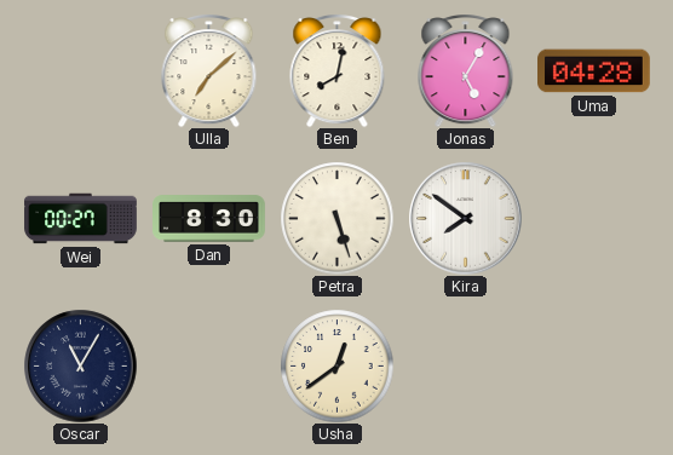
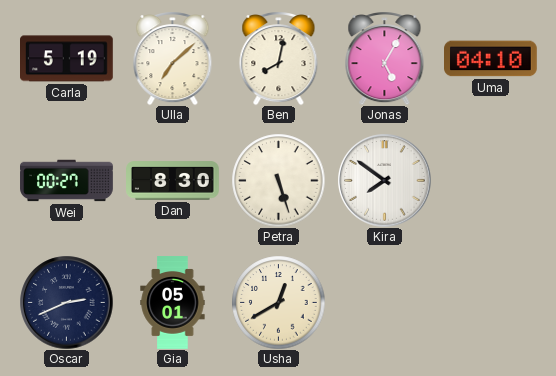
Carla: none -> 5:19 (67, 59)
Uma: 04:28 -> 04:10 (491, 59)
Oscar: 11:05 -> 2:41 (66, 302)
Gia: none -> 05:01 (173, 303)
Usha: 12:39 -> 12:40 (278, 302)
